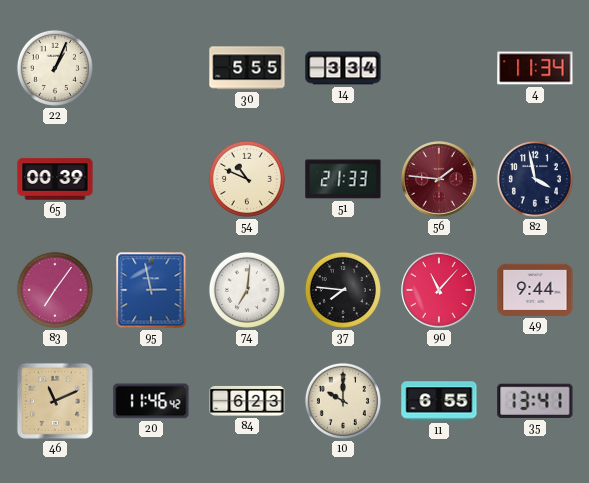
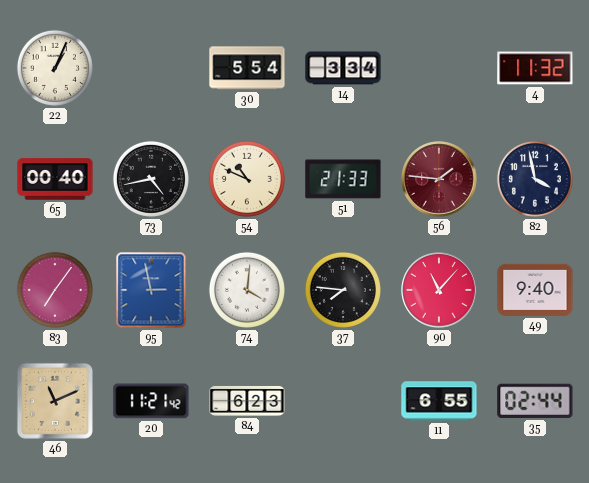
30: 5:55 -> 5:54 (247, 68)
4: 11:34 -> 11:32 (535, 68)
65: 00:39 -> 00:40 (55, 179)
73: none -> 4:43 (151, 179)
74: 7:01 -> 4:01 (247, 290)
49: 9:44 -> 9:40 (535, 290)
20: 11:46 -> 11:21 (151, 401)
10: 10:00 -> none (343, 401)
35: 13:41 -> 02:44 (535, 401)
